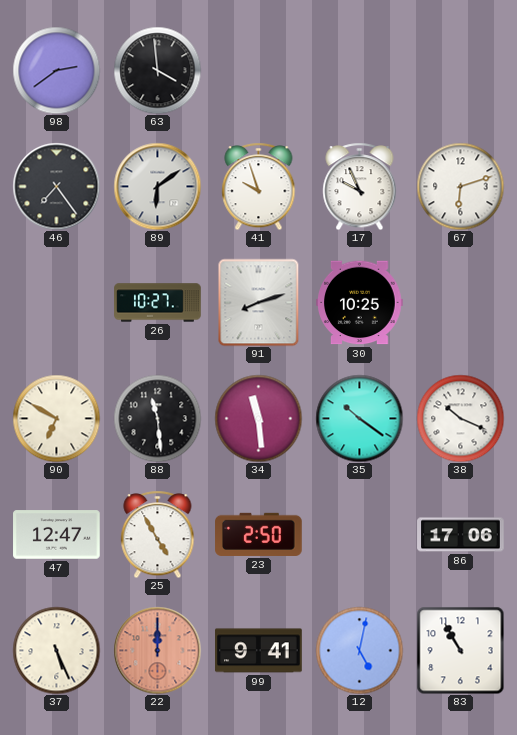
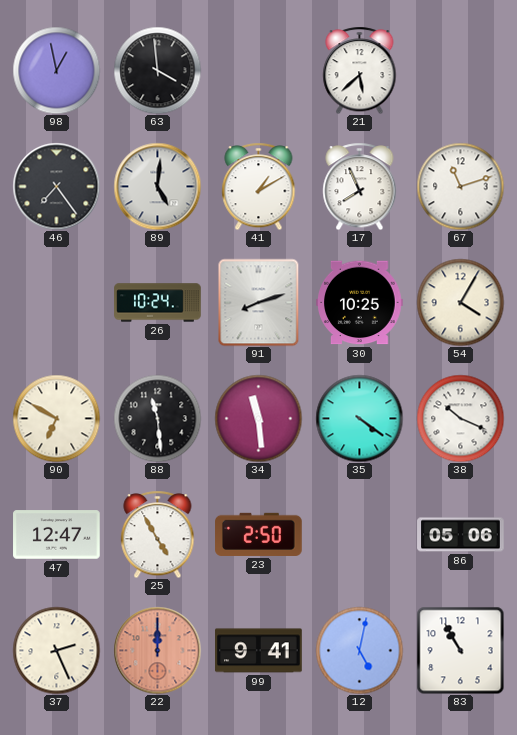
98: 2:39 -> 12:58 (56, 70)
21: none -> 5:38 (360, 70)
89: 6:09 -> 5:01 (157, 186)
41: 9:57 -> 1:10 (259, 186)
17: 9:56 -> 7:56 (360, 186)
67: 6:12 -> 11:12 (460, 186)
26: 10:27 -> 10:24 (158, 303)
54: none -> 4:05 (460, 302)
35: 10:21 -> 4:21 (359, 418)
86: 17:06 -> 05:06 (461, 535)
37: 5:26 -> 2:26 (56, 650)
